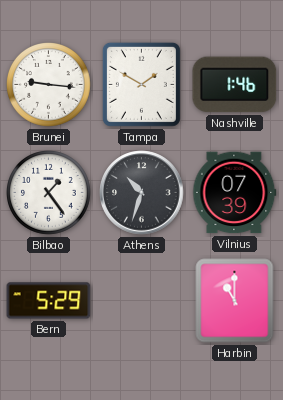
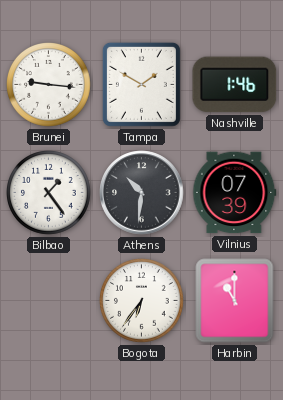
Athens: 10:33 -> 10:31 (142, 193)
Bern: 5:29 -> none (49, 301)
Bogota: none -> 6:36 (142, 301)
